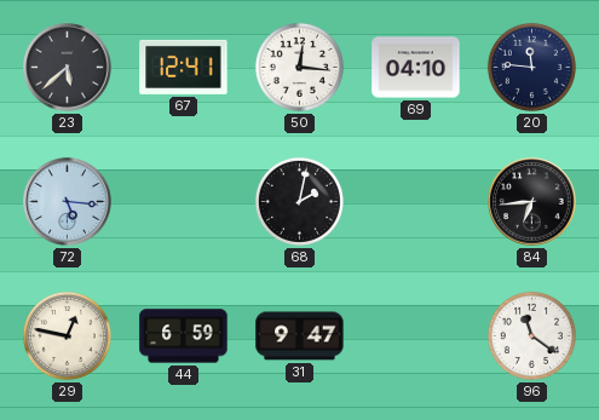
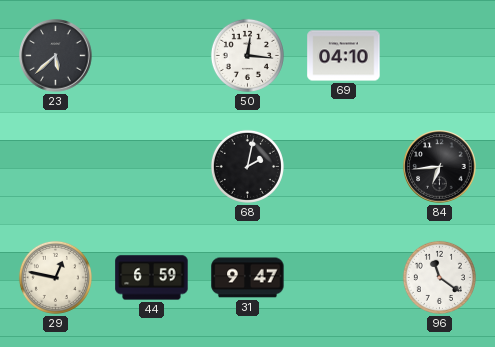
67: 12:41 -> none (184, 67)
20: 11:46 -> none (531, 67)
72: 5:16 -> none (68, 202)
